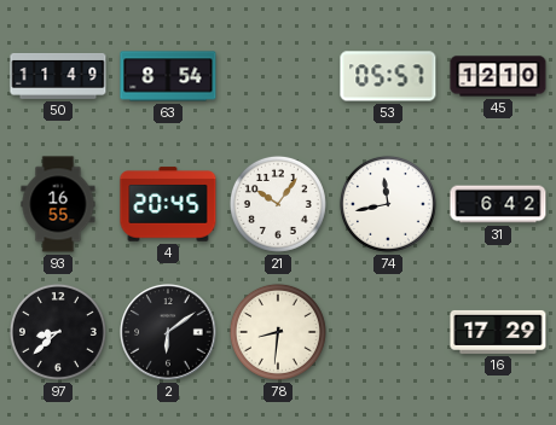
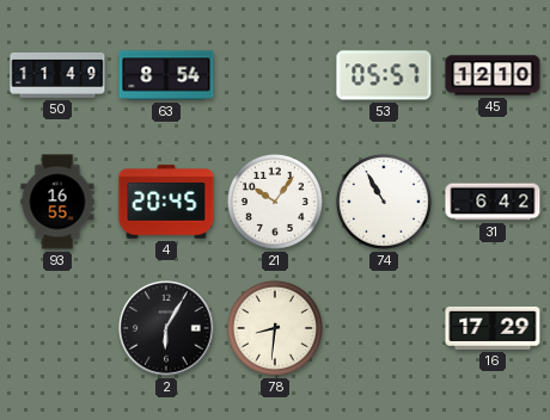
74: 11:43 -> 10:55 (384, 202)
97: 8:38 -> none (58, 332)
2: 6:09 -> 6:05 (166, 328)
